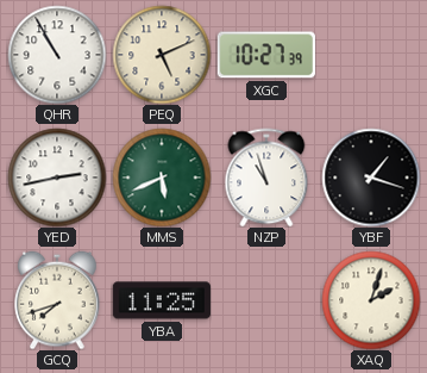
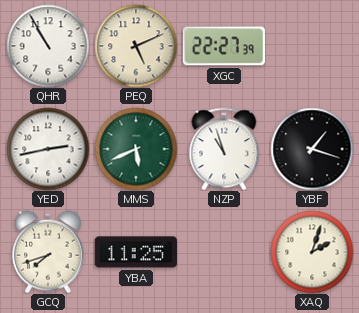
XGC: 10:27 -> 22:27 (224, 46)
